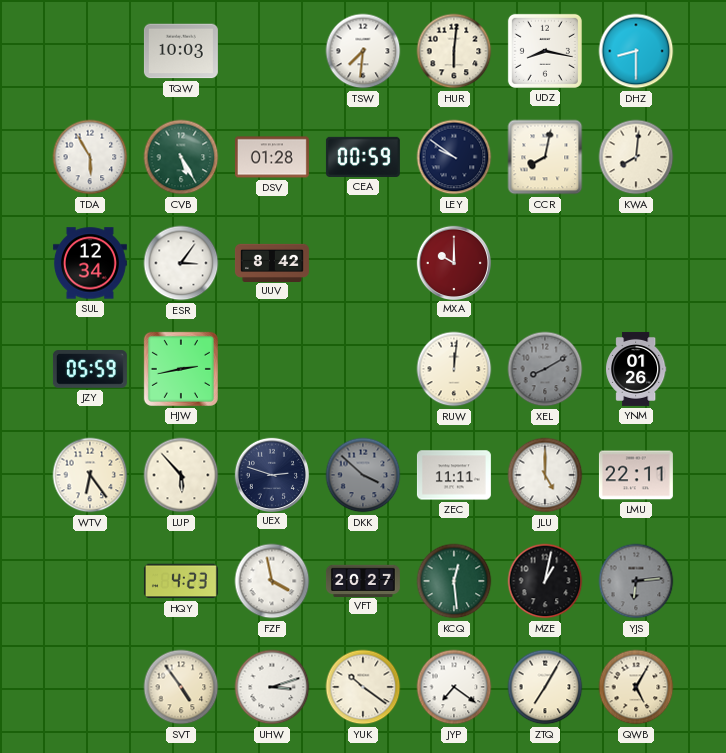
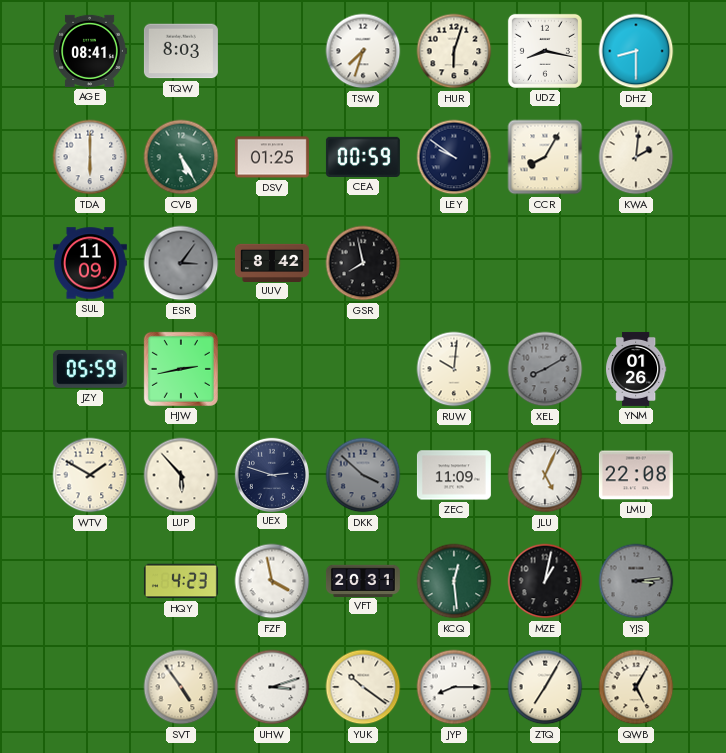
AGE: none -> 08:41 (90, 51)
TQW: 10:03 -> 8:03 (181, 51)
TSW: 7:31 -> 7:33 (363, 51)
HUR: 6:01 -> 6:03 (454, 51)
TDA: 5:55 -> 6:00 (90, 157)
DSV: 01:28 -> 01:25 (272, 157)
CCR: 8:02 -> 8:05 (545, 157)
KWA: 8:01 -> 2:01 (636, 157)
SUL: 12:34 -> 11:09 (90, 263)
ESR dial: white -> grey (181, 263)
GSR: none -> 7:58 (363, 263)
MXA: 10:00 -> none (453, 262)
RUW: 12:01 -> 10:01 (454, 369)
WTV: 6:24 -> 1:50 (90, 475)
ZEC: 11:11 -> 11:09 (454, 475)
JLU: 5:00 -> 5:04 (545, 475)
LMU: 22:11 -> 22:08 (636, 475)
VFT: 20:27 -> 20:31 (363, 580)
YJS: 6:14 -> 3:14 (636, 581)
JYP: 7:21 -> 8:15 (454, 687)
